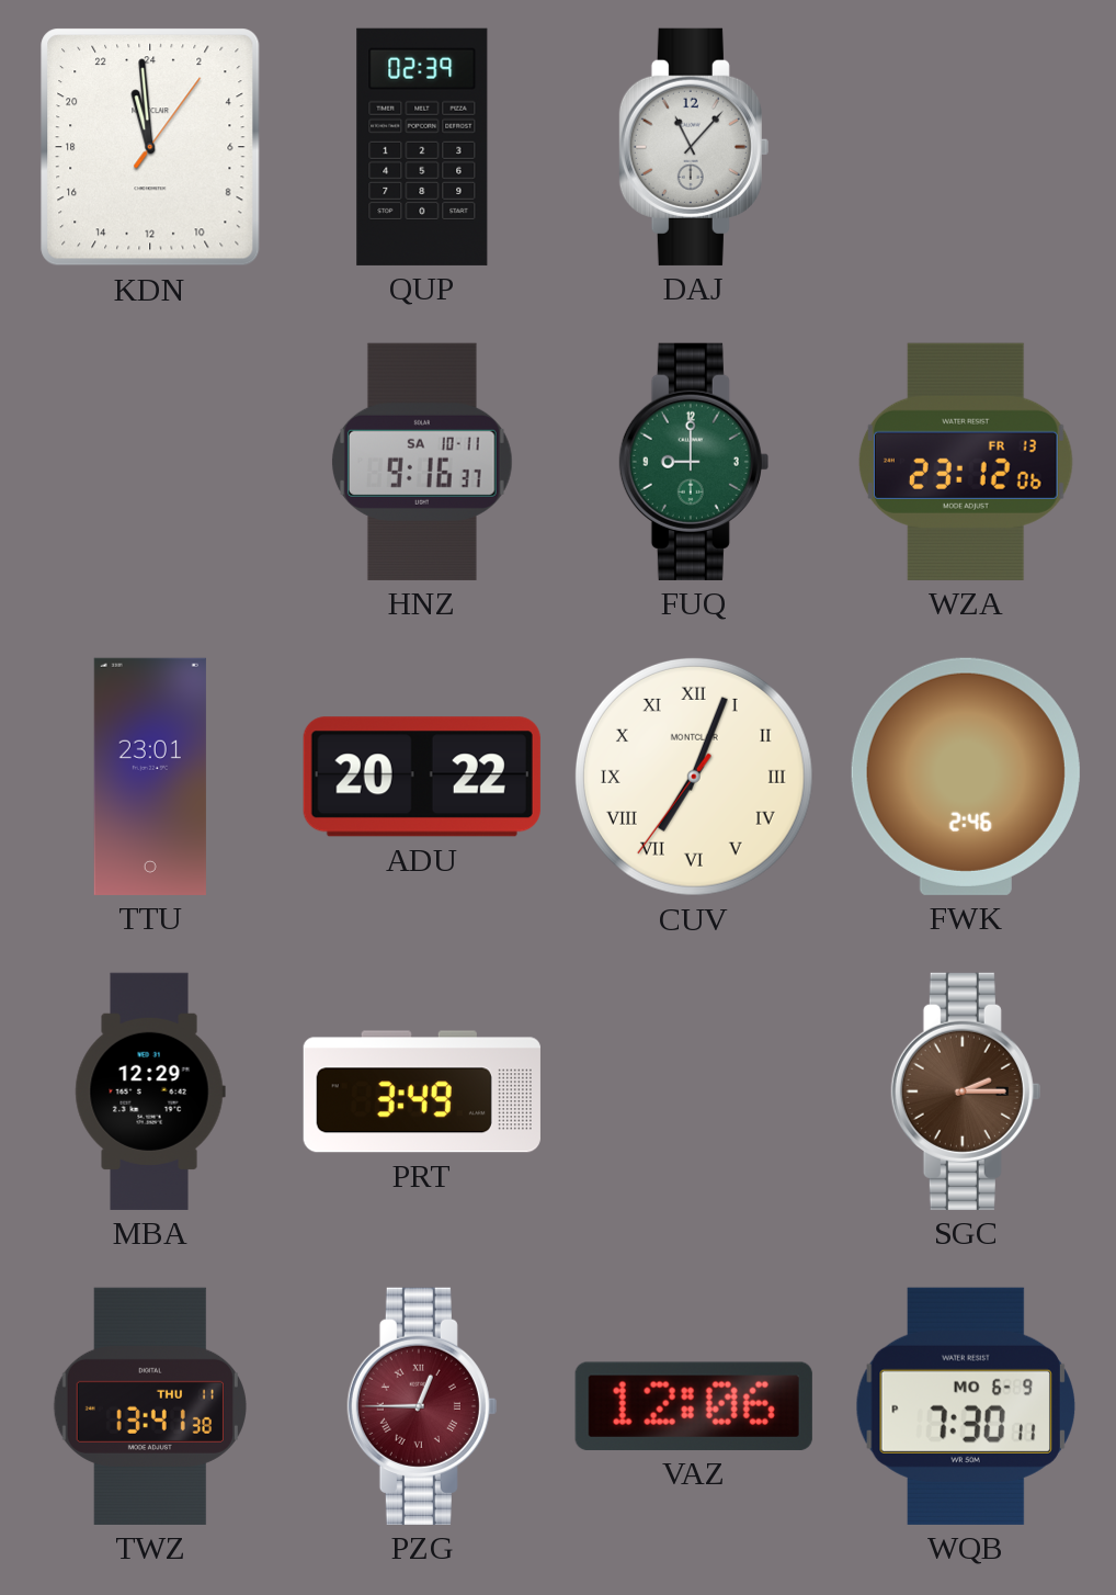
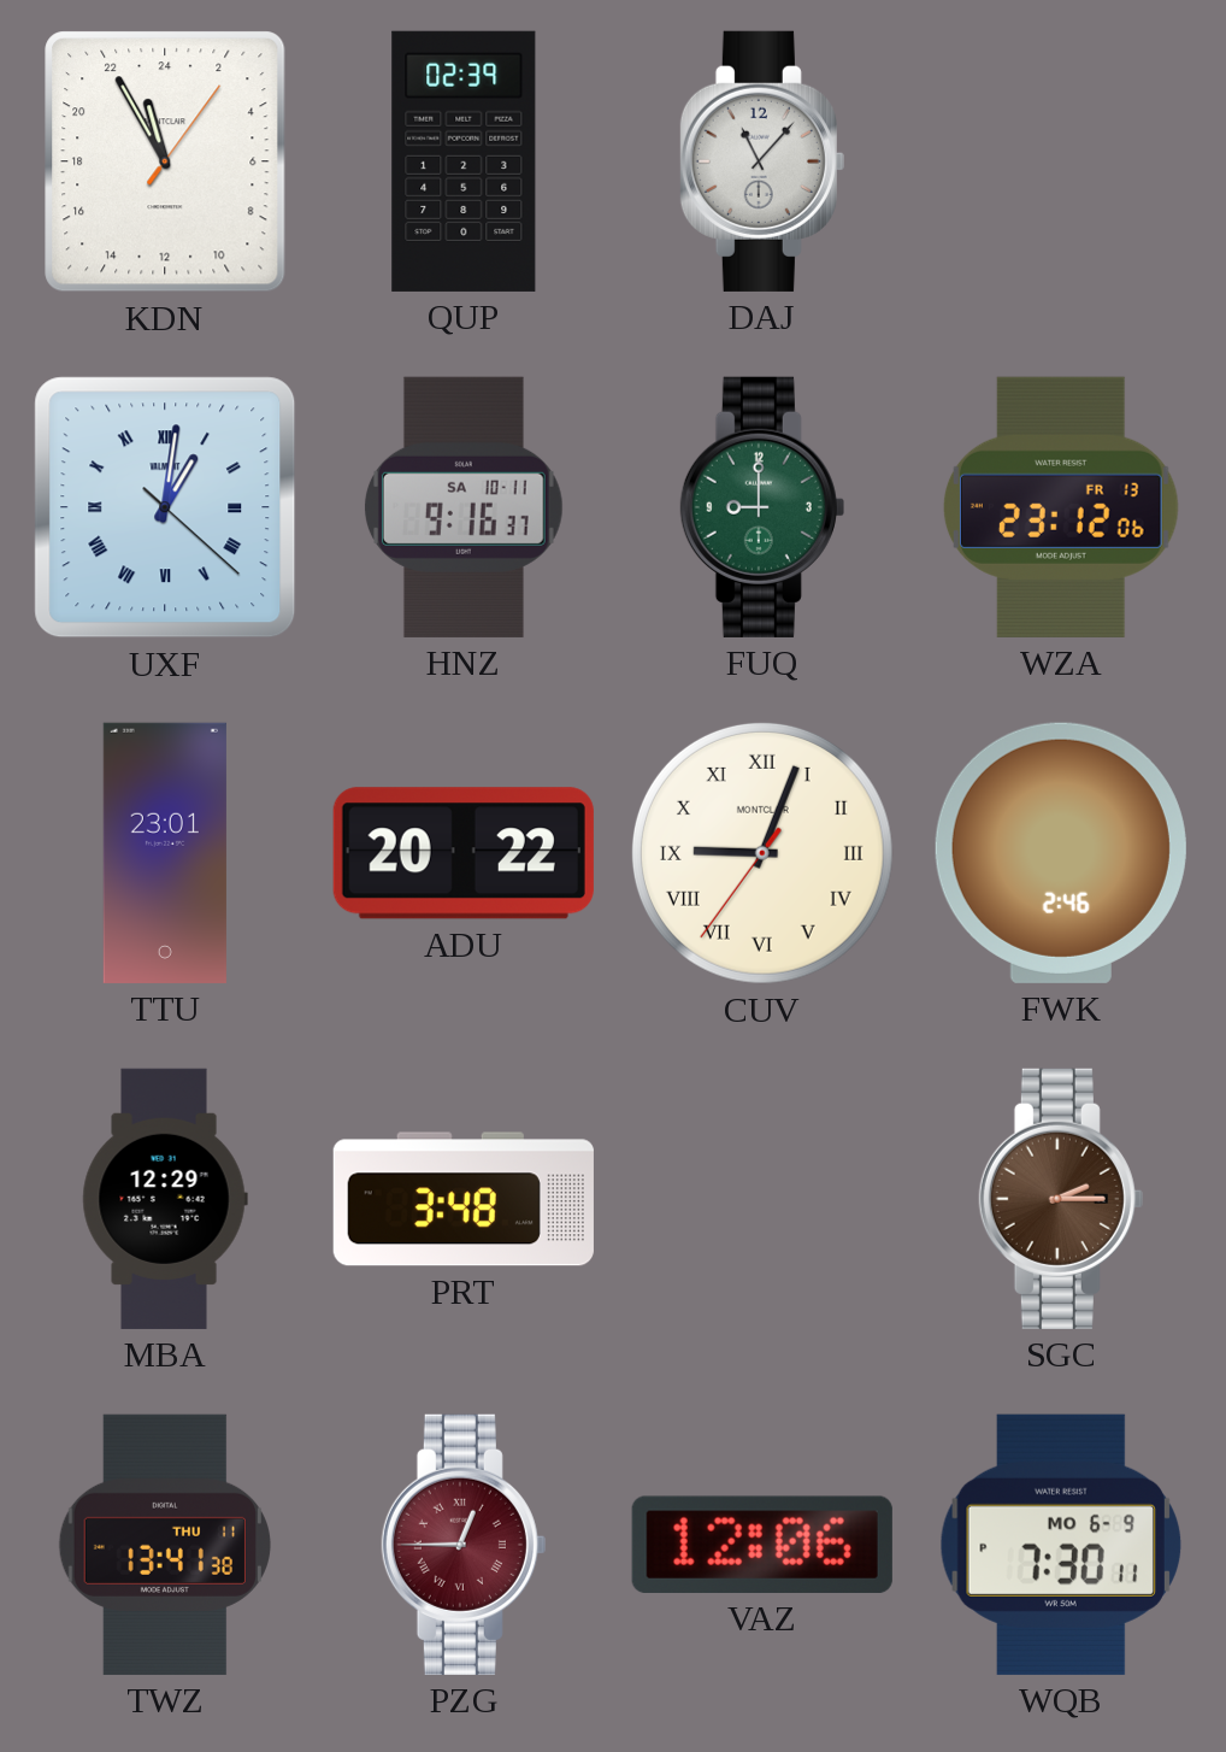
KDN: 22:59 -> 22:55 (165, 161)
UXF: none -> 1:01 (165, 507)
CUV: 7:03 -> 9:03 (762, 853)
PRT: 3:49 -> 3:48 (464, 1199)
